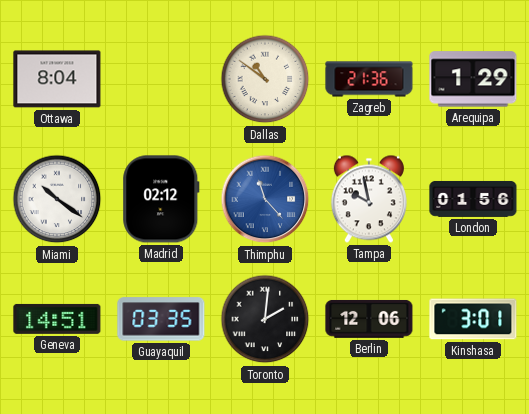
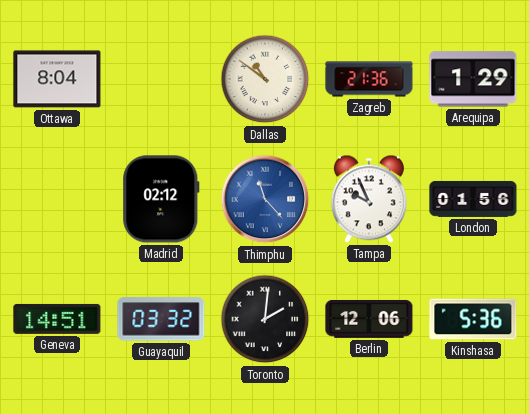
Miami: 10:21 -> none (57, 199)
Tampa: 9:58 -> 9:56 (369, 199)
Guayaquil: 03:35 -> 03:32 (161, 319)
Kinshasa: 3:01 -> 5:36 (473, 319)
